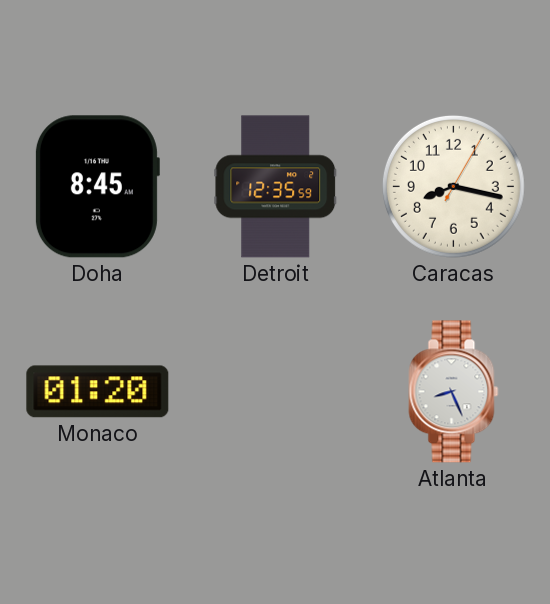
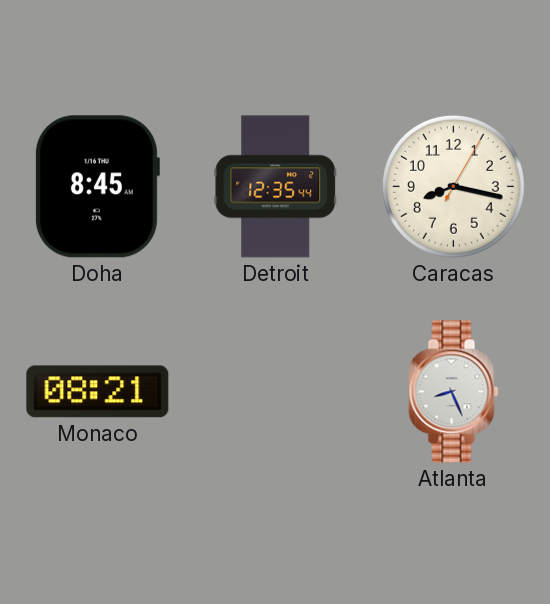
Detroit: 12:35:59 -> 12:35:44 (276, 187)
Monaco: 01:20 -> 08:21 (98, 392)
